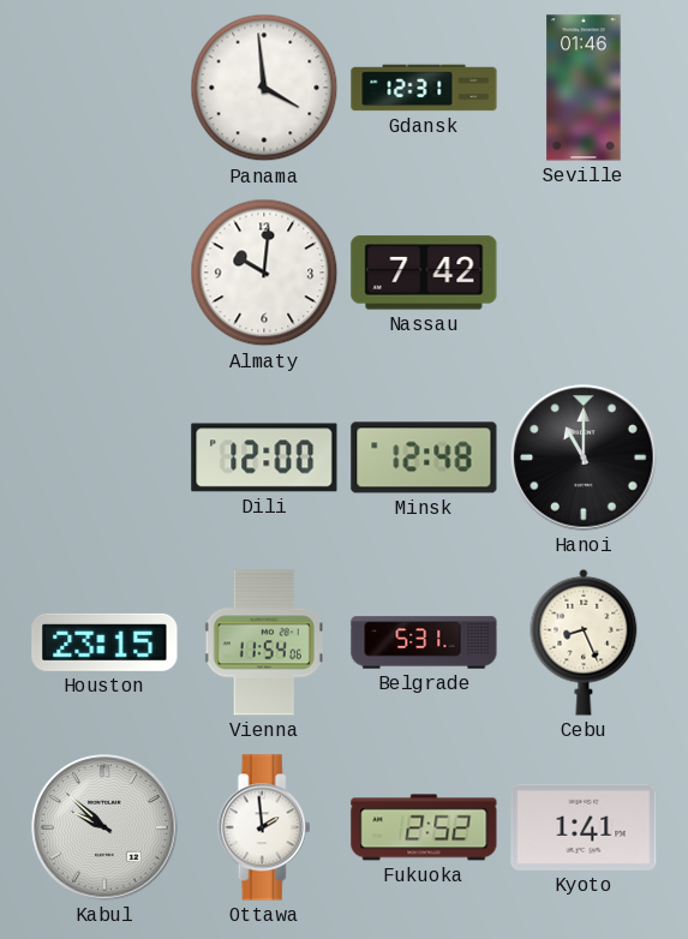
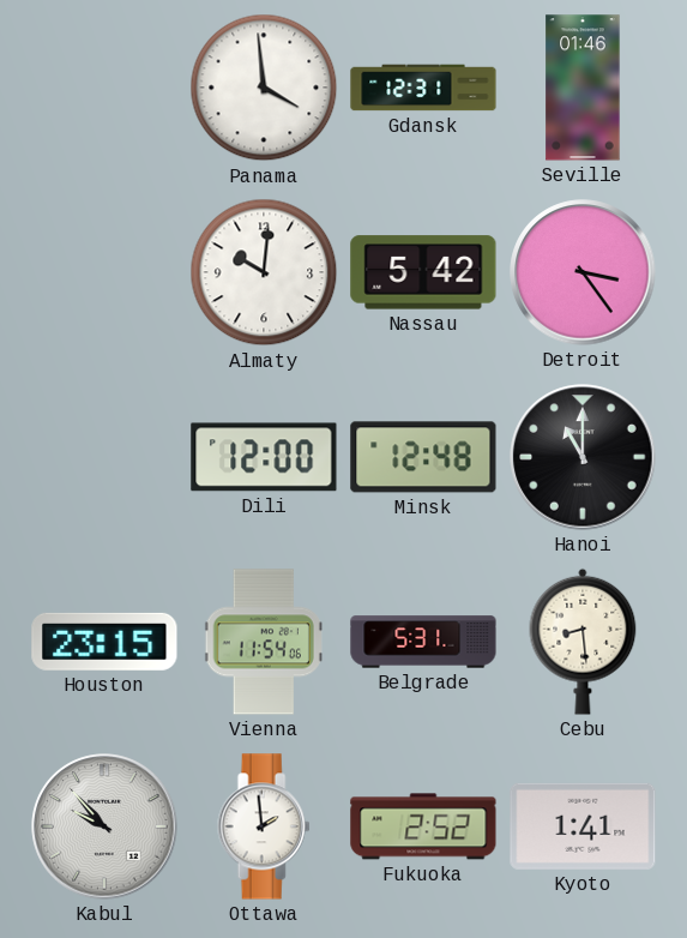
Nassau: 7:42 -> 5:42 (423, 272)
Detroit: none -> 3:24 (583, 272)
Cebu: 8:26 -> 8:29 (583, 642)
Kabul: 9:52 -> 9:53 (104, 826)
